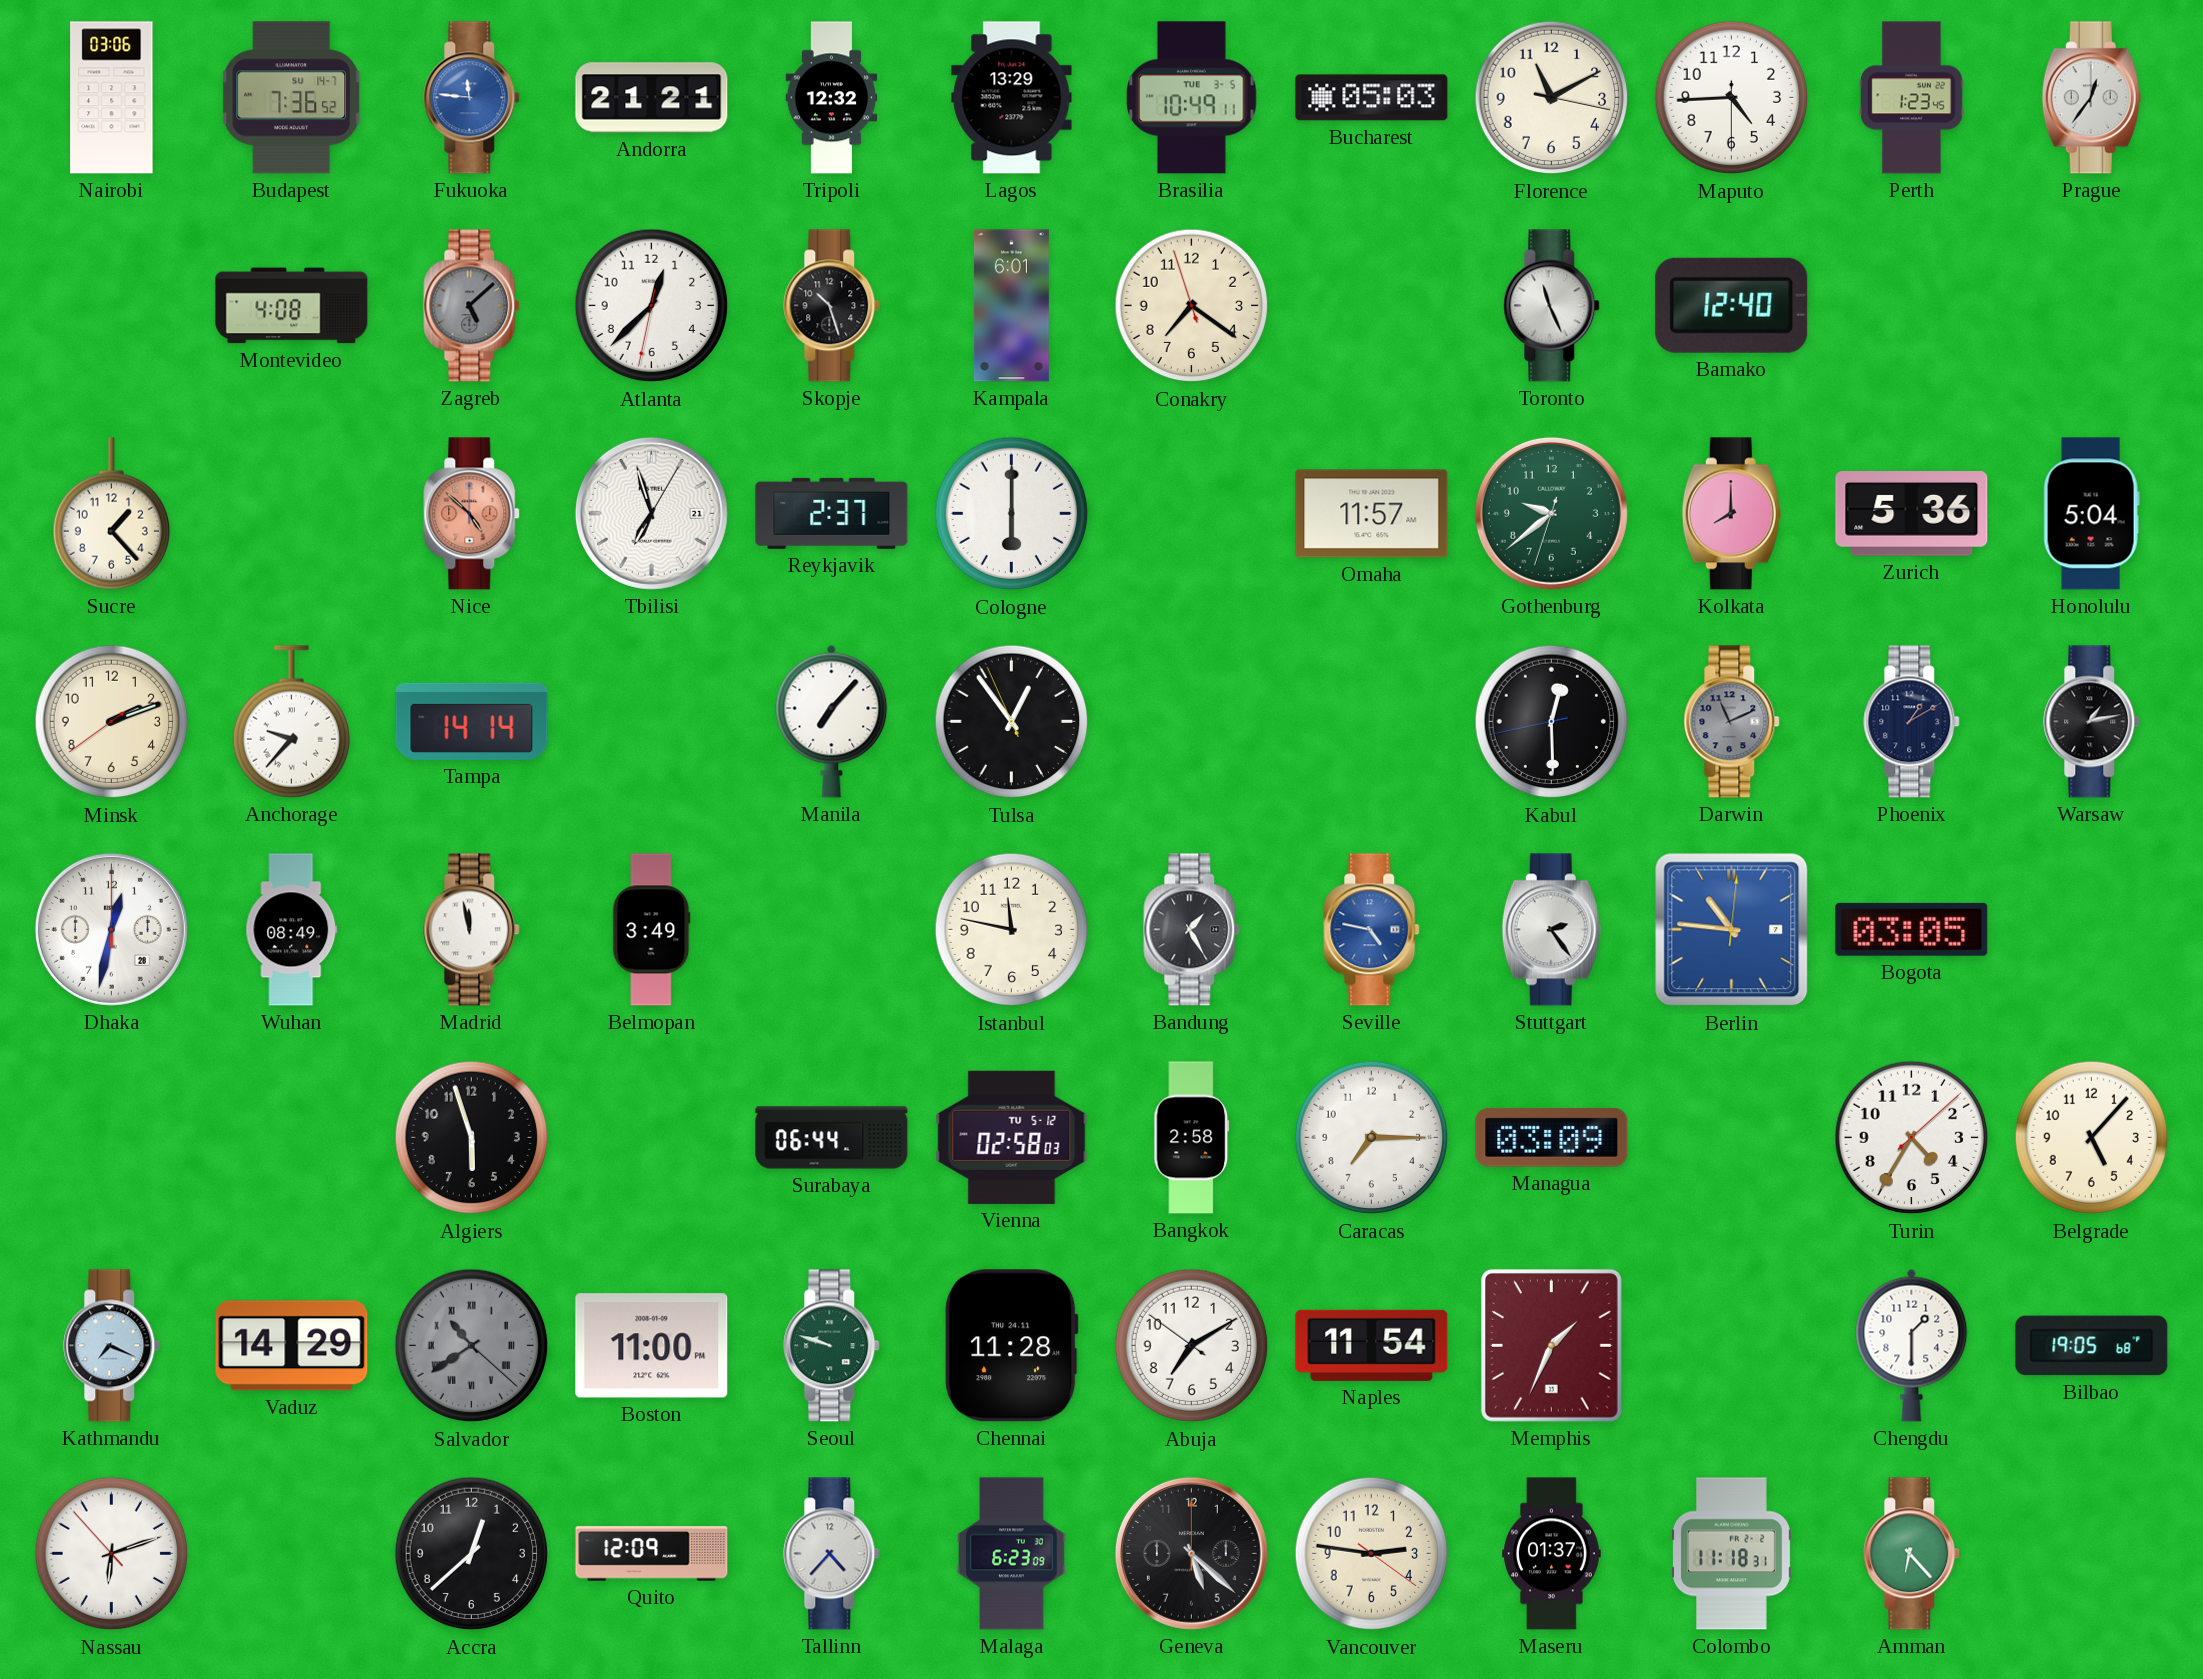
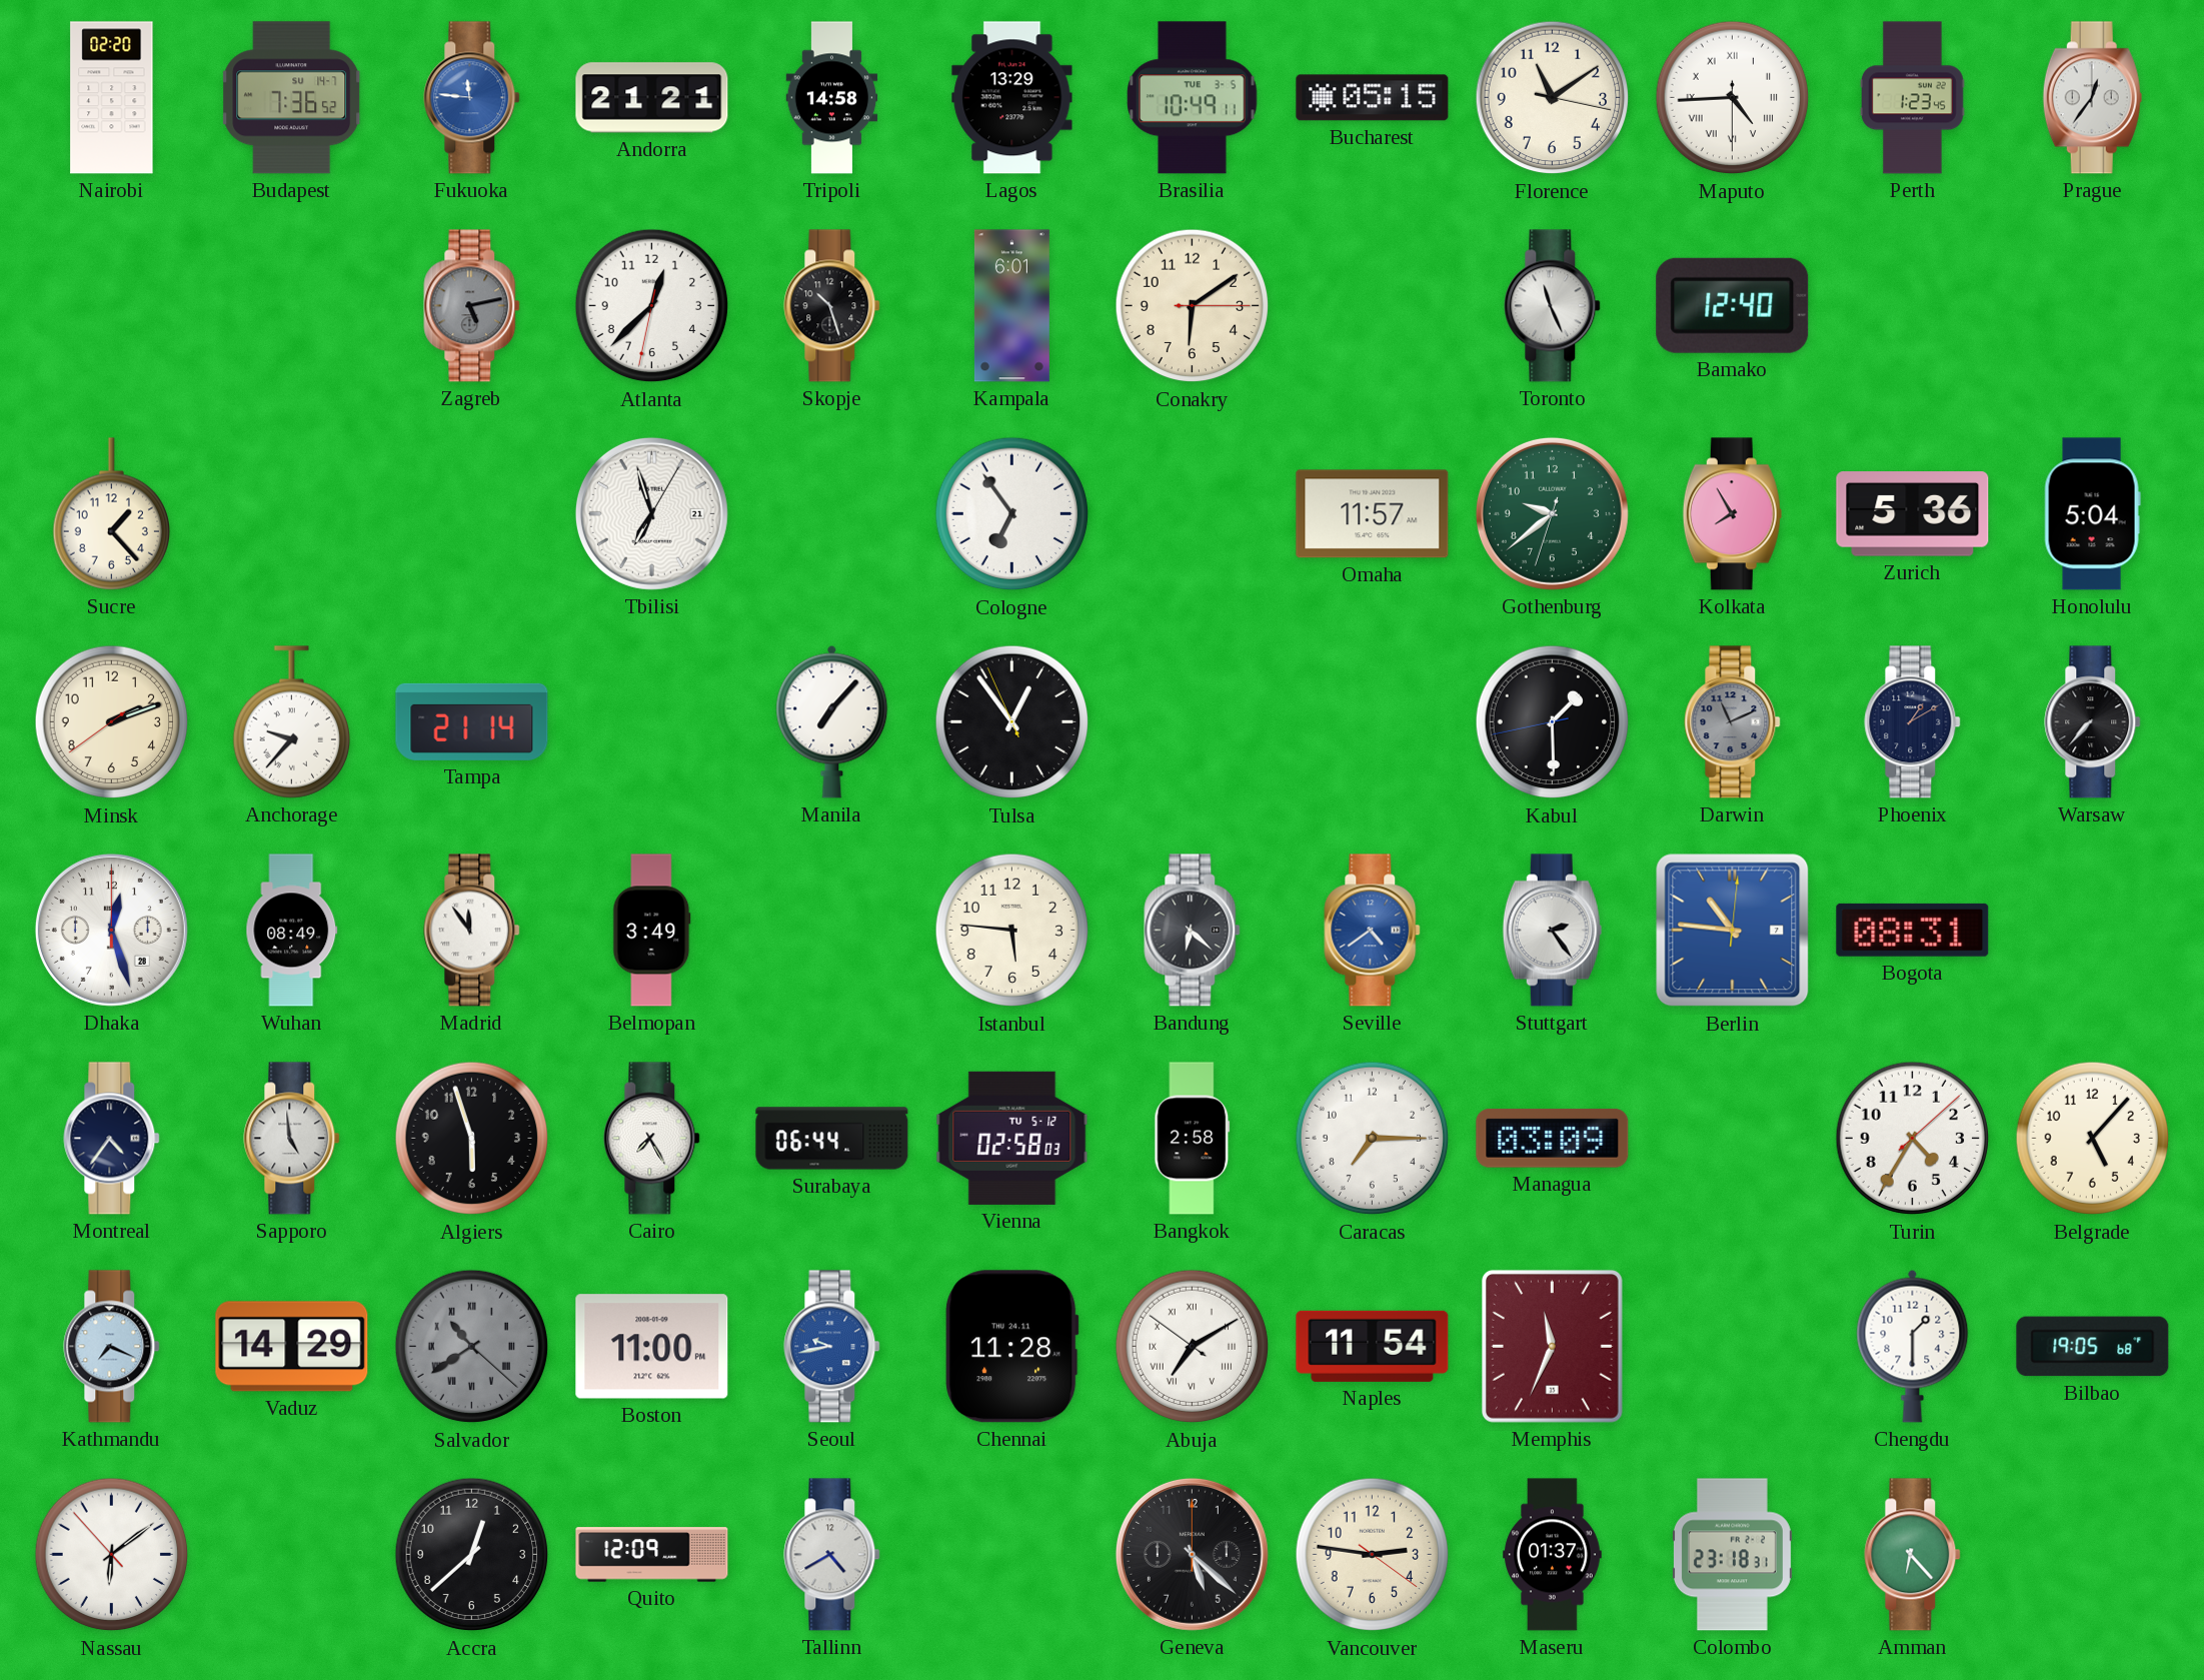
Nairobi: 03:06 -> 02:20 (112, 98)
Tripoli: 12:32 -> 14:58 (832, 98)
Bucharest: 05:03 -> 05:15 (1373, 98)
Florence: 11:10 -> 11:09 (1553, 98)
Maputo numerals: Arabic -> Roman (1733, 98)
Montevideo: 4:08 -> none (292, 306)
Zagreb: 5:08 -> 5:13 (472, 306)
Conakry: 7:20 -> 6:09 (1193, 306)
Nice: 4:52 -> none (472, 514)
Reykjavik: 2:37 -> none (832, 513)
Cologne: 6:00 -> 6:54 (1012, 514)
Kolkata: 8:00 -> 7:55 (1732, 514)
Tampa: 14:14 -> 21:14 (472, 721)
Kabul: 12:29 -> 1:29 (1553, 722)
Warsaw: 1:13 -> 7:37 (2093, 722)
Dhaka: 12:32 -> 12:27 (111, 930)
Madrid: 11:58 -> 11:54 (472, 931)
Istanbul: 11:47 -> 5:46 (1012, 931)
Bandung: 1:25 -> 6:22 (1193, 931)
Seville: 4:47 -> 4:39 (1373, 931)
Bogota: 03:05 -> 08:31 (1913, 930)
Montreal: none -> 4:36 (112, 1139)
Sapporo: none -> 4:59 (292, 1139)
Cairo: none -> 7:25 (652, 1139)
Seoul: 9:48 -> 9:43 (832, 1347)
Seoul dial: green -> blue (832, 1347)
Abuja numerals: Arabic -> Roman (1193, 1347)
Memphis: 1:34 -> 11:34 (1552, 1346)
Nassau: 6:11 -> 6:08 (112, 1555)
Tallinn: 4:37 -> 4:40 (832, 1555)
Malaga: 6:23 -> none (1012, 1554)
Colombo: 11:18 -> 23:18 (1732, 1555)
